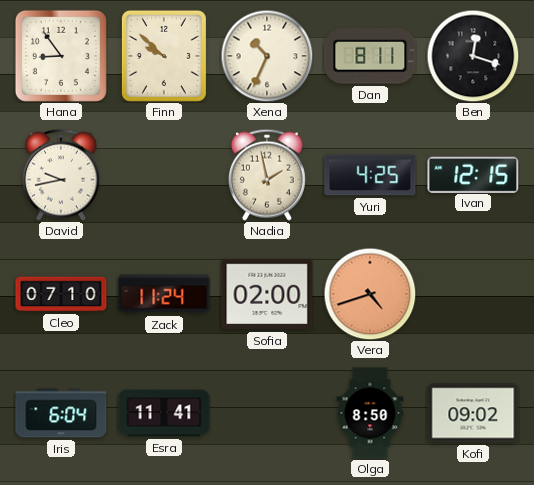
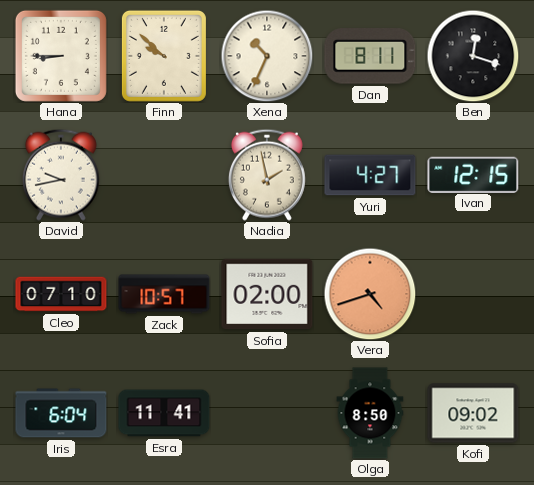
Hana: 8:54 -> 8:45 (61, 56)
Yuri: 4:25 -> 4:27 (370, 175)
Zack: 11:24 -> 10:57 (164, 294)
